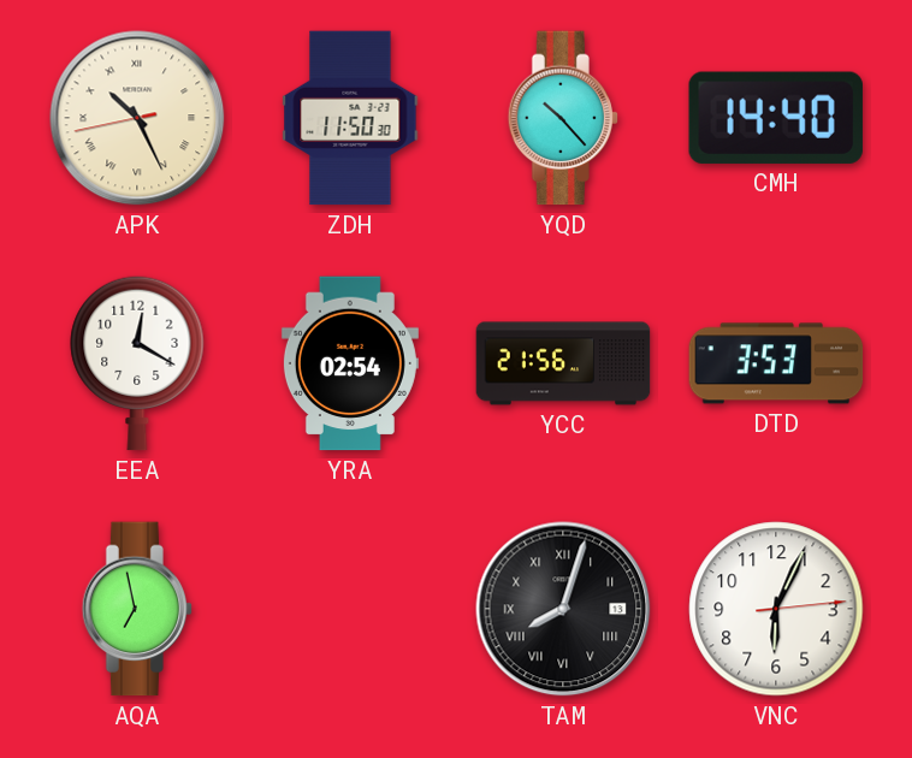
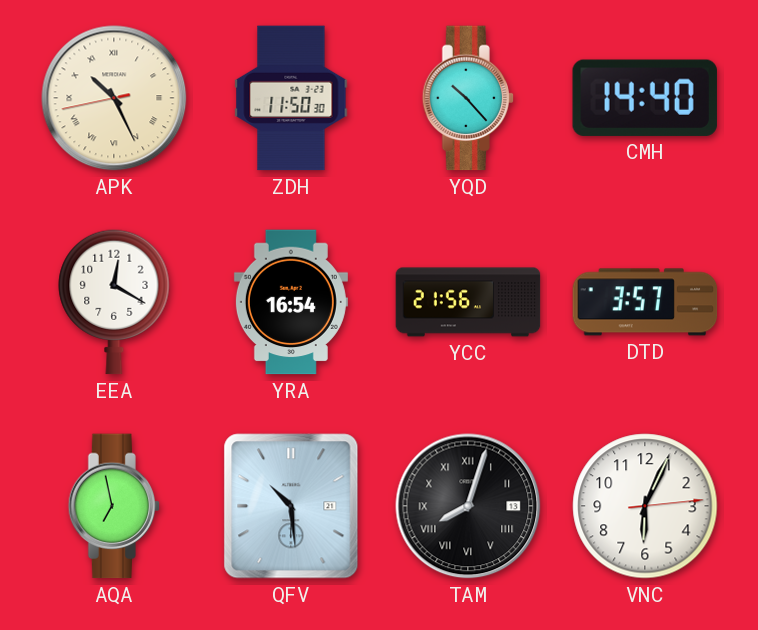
YRA: 02:54 -> 16:54 (291, 302)
DTD: 3:53 -> 3:57 (645, 302)
QFV: none -> 10:29 (291, 506)
